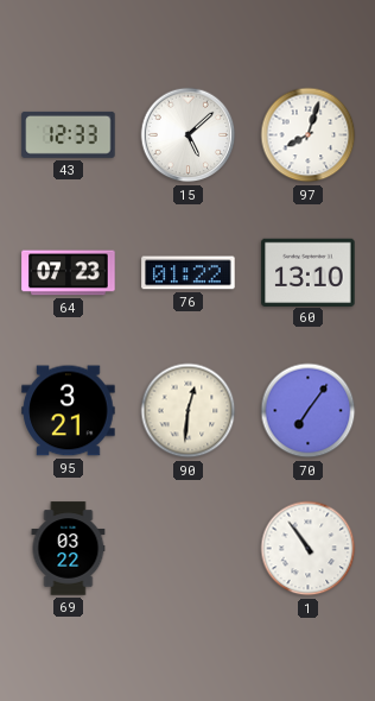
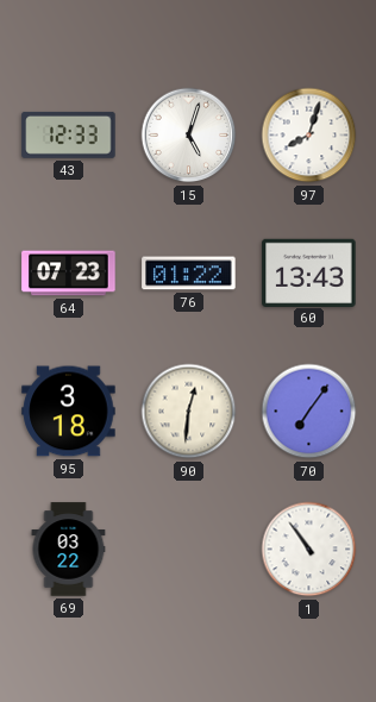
15: 5:08 -> 5:03 (189, 136)
60: 13:10 -> 13:43 (309, 272)
95: 3:21 -> 3:18 (69, 412)
